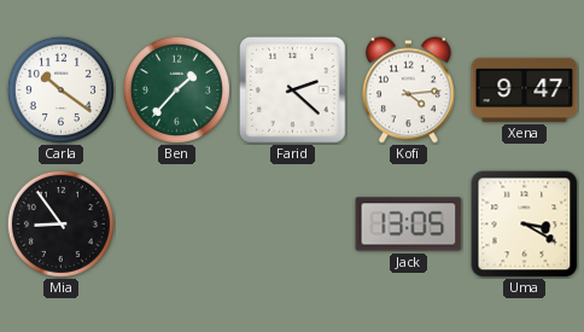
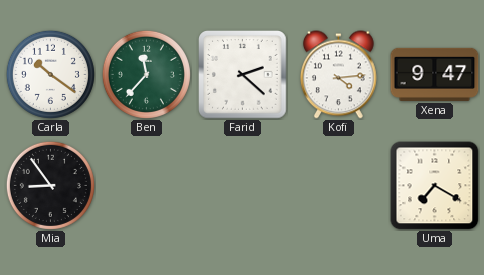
Ben: 1:37 -> 11:37 (146, 74)
Jack: 13:05 -> none (409, 225)
Uma: 3:20 -> 7:20 (435, 186)
